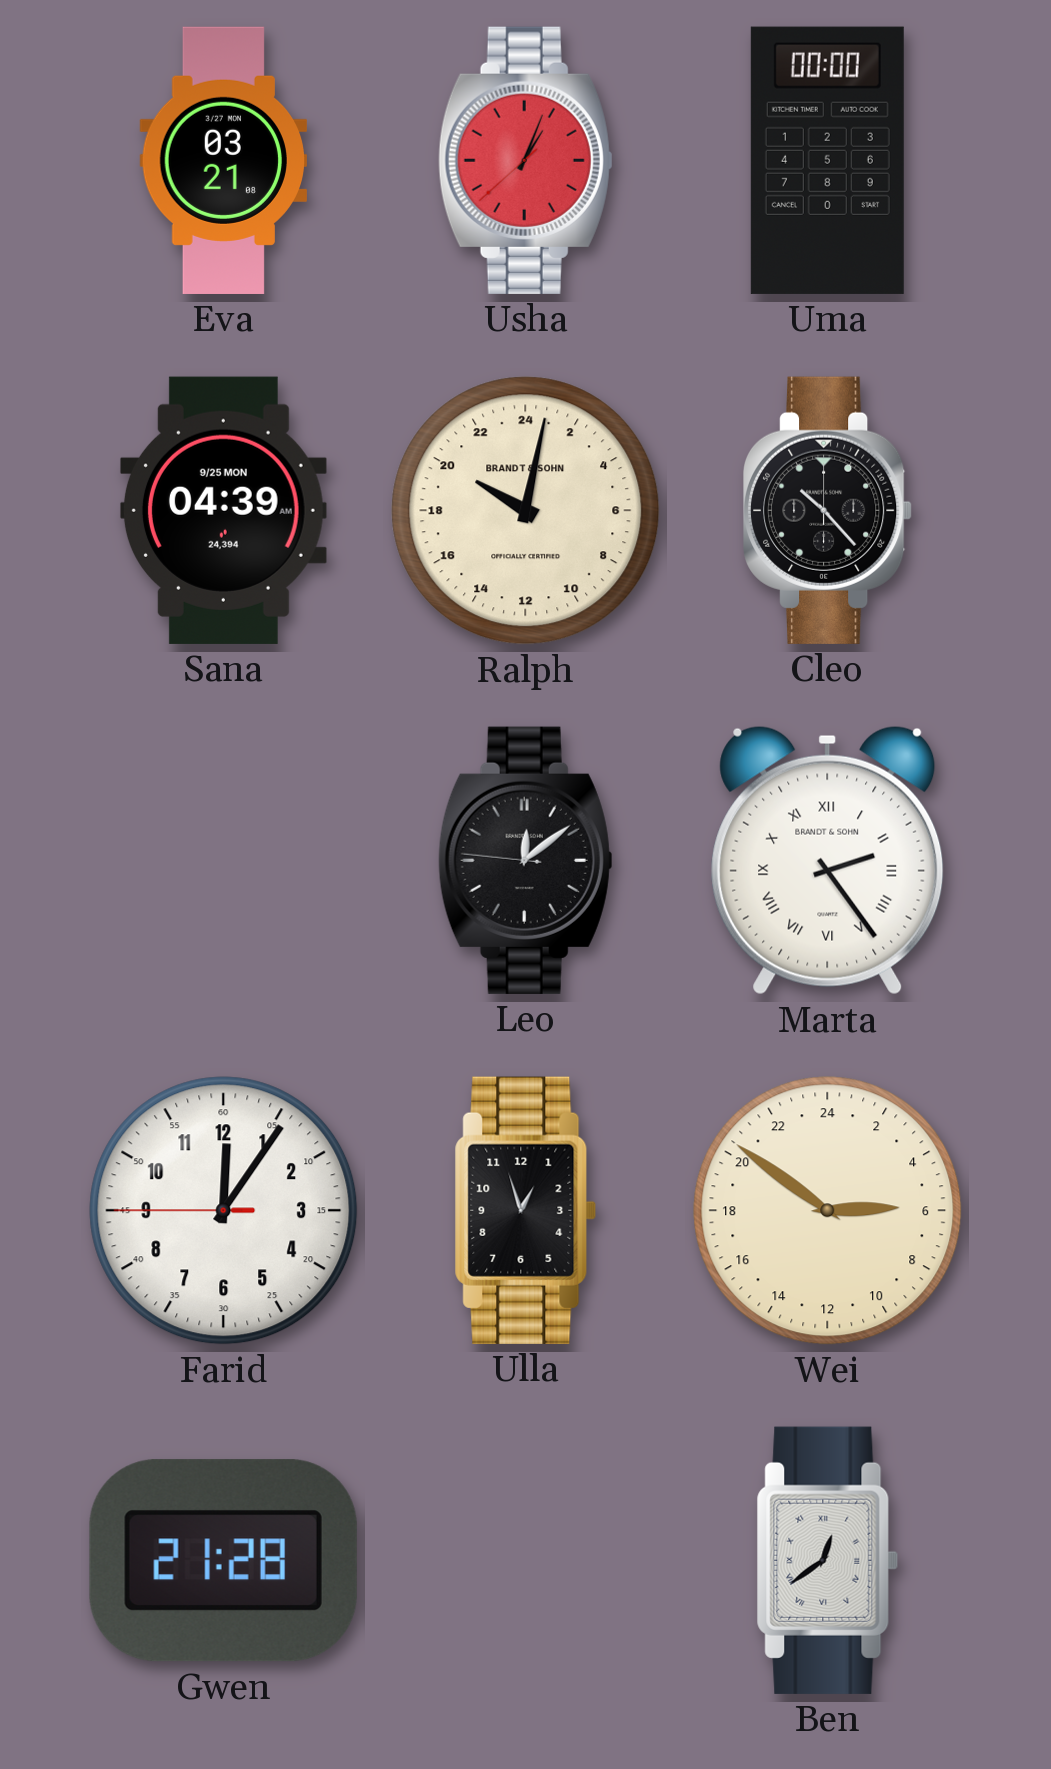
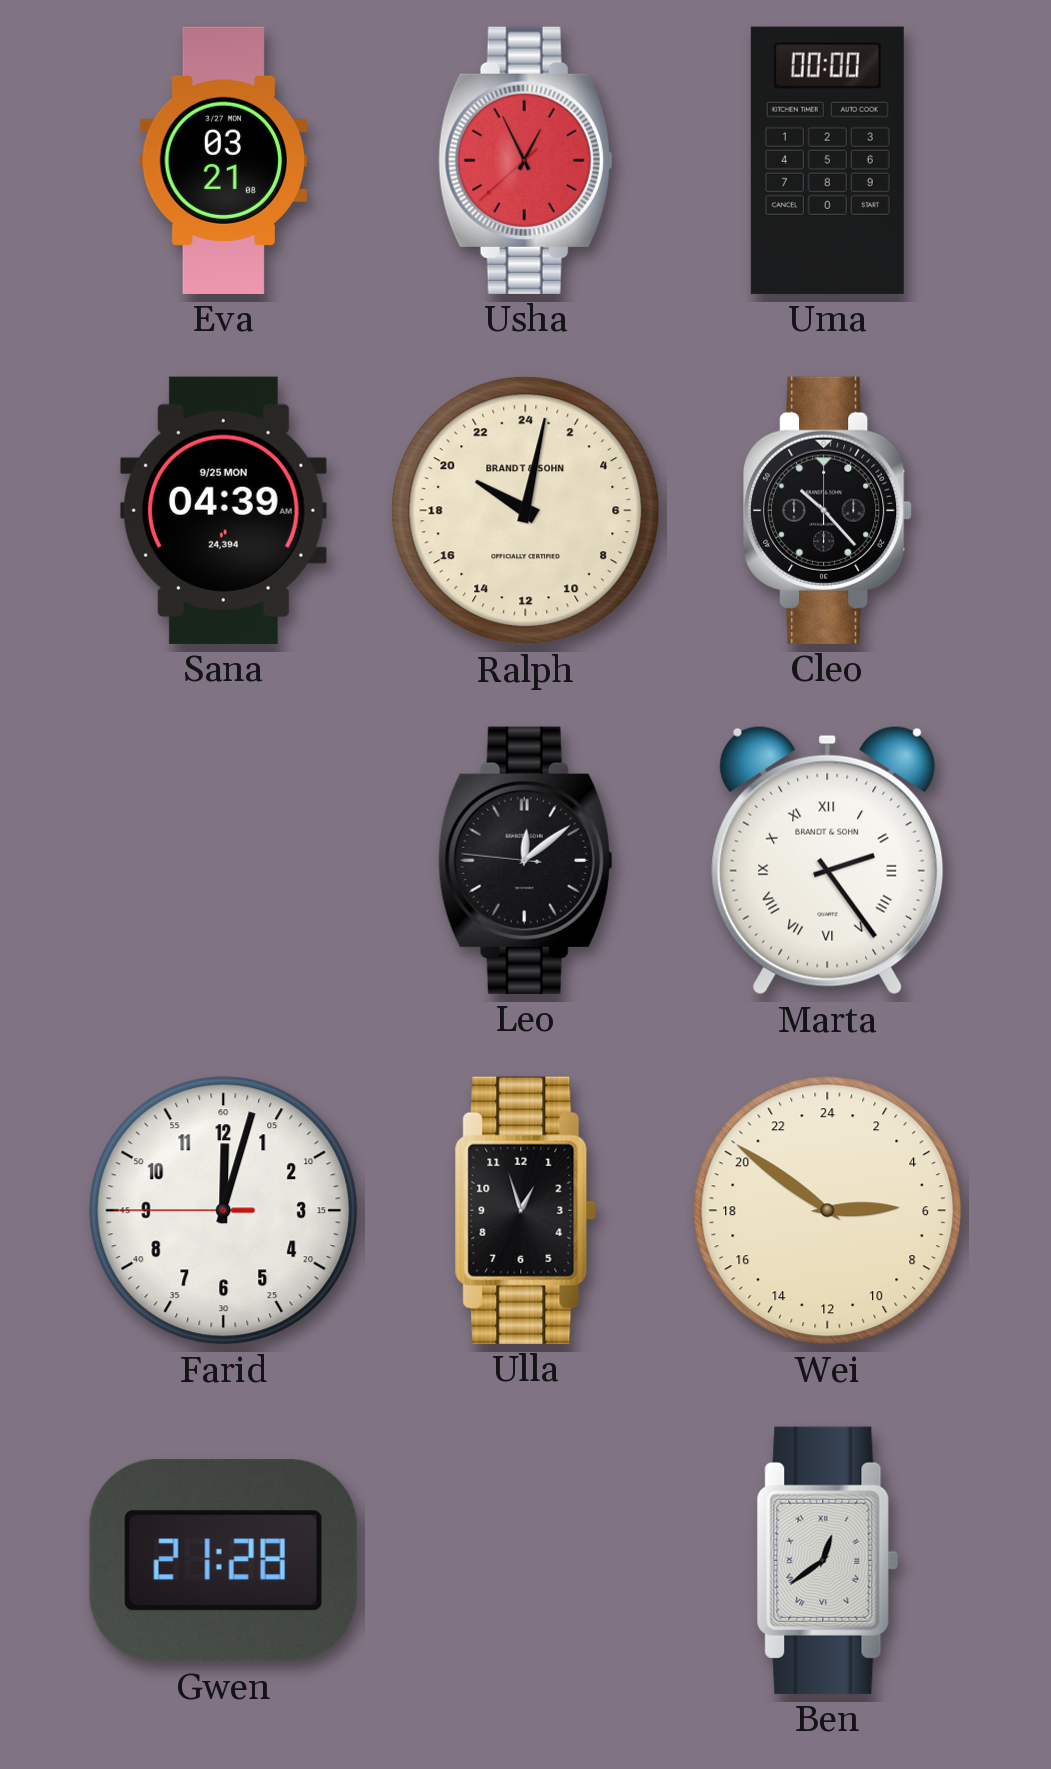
Usha: 1:03 -> 12:55 (525, 160)
Farid: 12:05 -> 12:02 (224, 1211)
